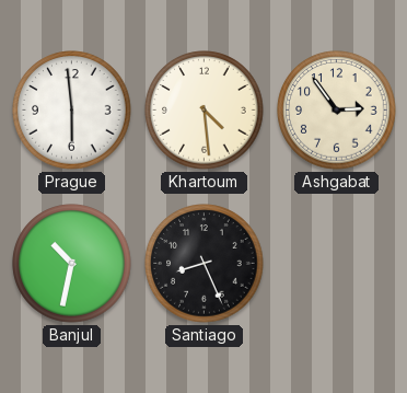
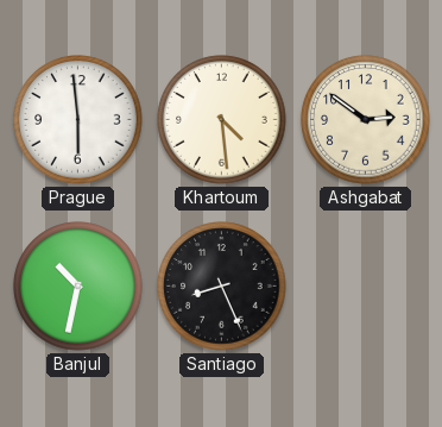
Ashgabat: 2:54 -> 2:51 (366, 120)
